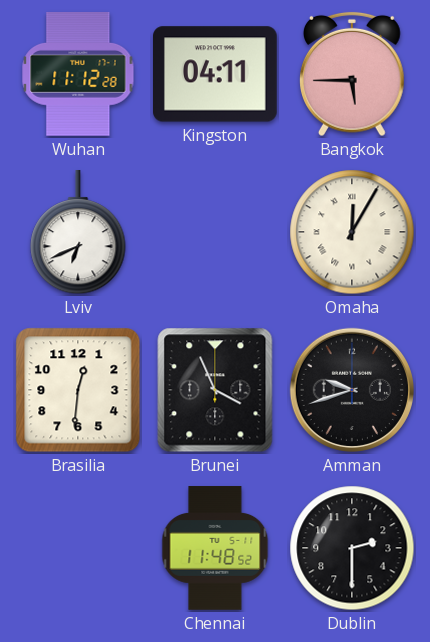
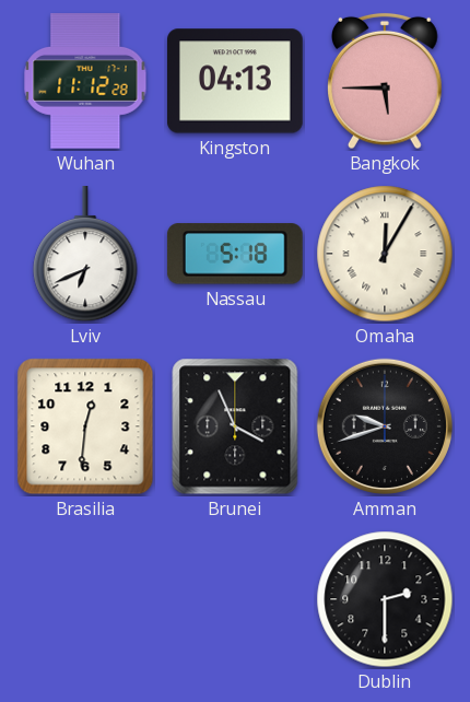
Kingston: 04:11 -> 04:13 (236, 81)
Nassau: none -> 5:18 (235, 254)
Chennai: 11:48 -> none (215, 548)
